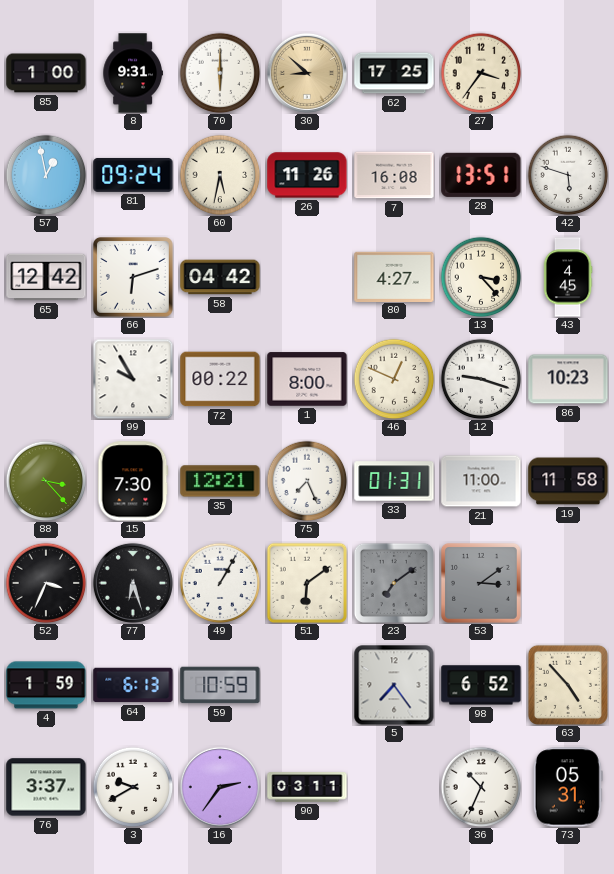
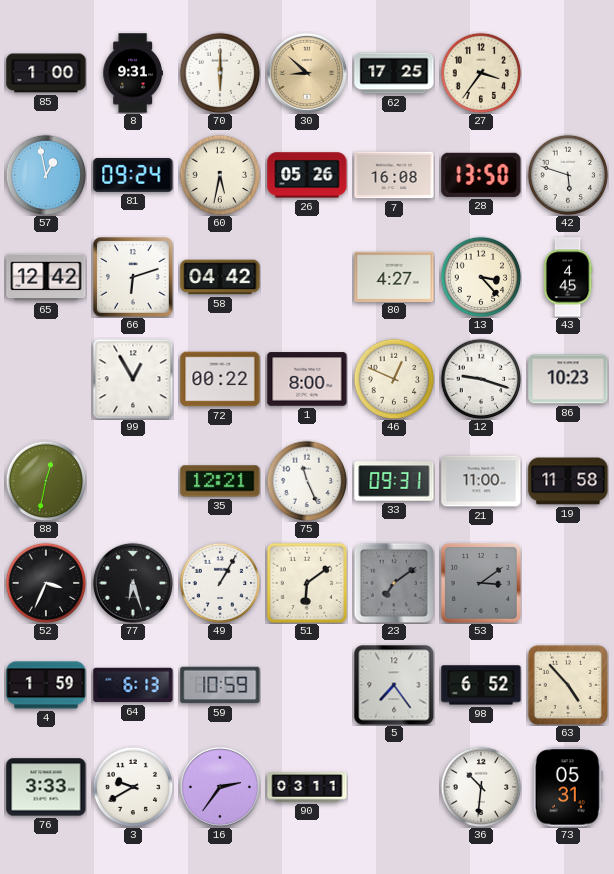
26: 11:26 -> 05:26 (307, 175)
28: 13:51 -> 13:50 (481, 175)
99: 9:55 -> 12:55 (133, 379)
88: 3:23 -> 12:32 (46, 481)
15: 7:30 -> none (133, 481)
75: 7:26 -> 11:26 (307, 481)
33: 01:31 -> 09:31 (394, 481)
76: 3:37 -> 3:33 (46, 787)
36: 10:34 -> 10:31 (481, 787)
